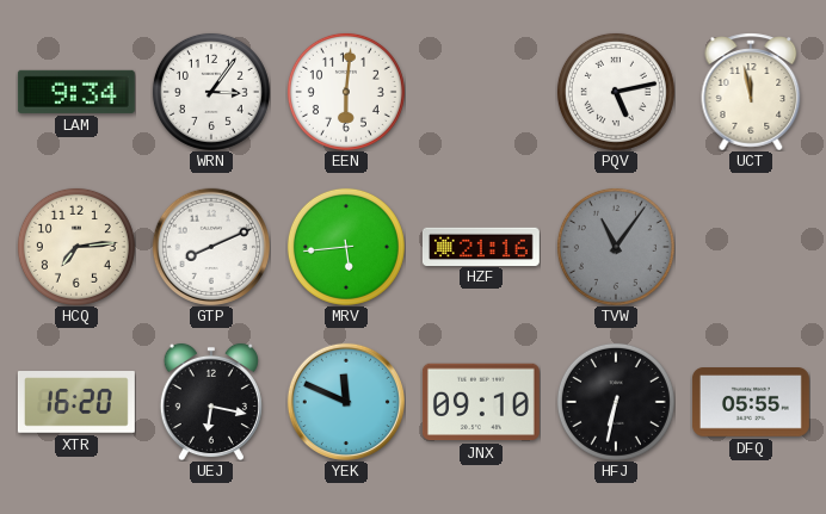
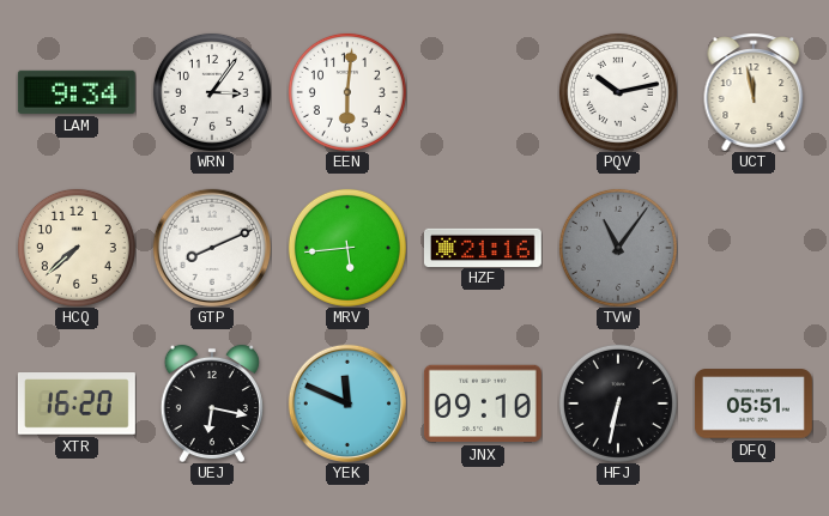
PQV: 5:13 -> 10:13 (618, 92)
HCQ: 7:14 -> 7:38 (77, 248)
DFQ: 05:55 -> 05:51 (754, 403)
